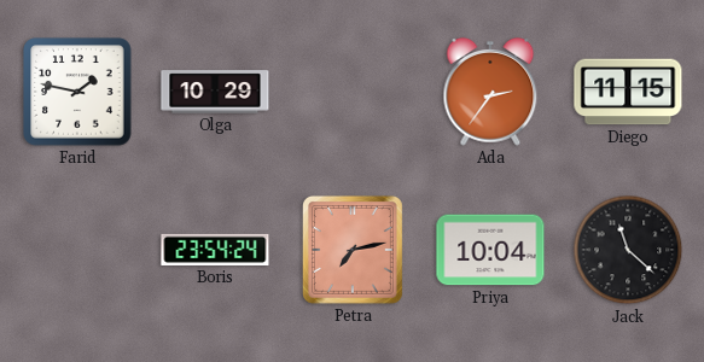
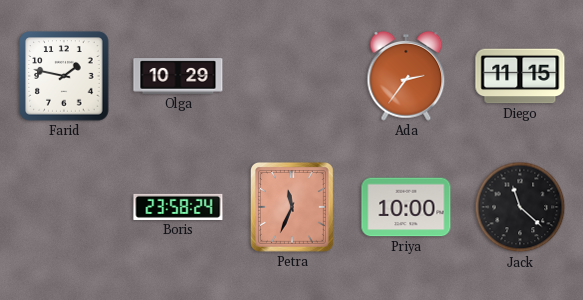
Boris: 23:54 -> 23:58 (178, 207)
Petra: 7:13 -> 11:34 (292, 207)
Priya: 10:04 -> 10:00 (406, 207)
